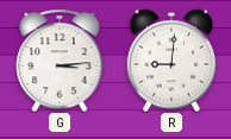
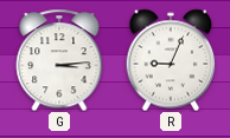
R: 9:01 -> 9:04 (171, 60)
